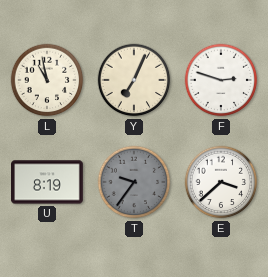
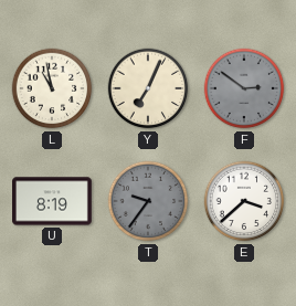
F: 2:48 -> 2:51 (244, 88)
F dial: white -> grey (244, 88)
